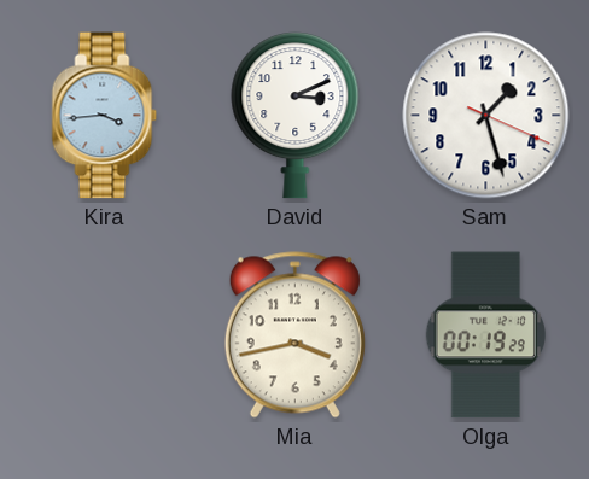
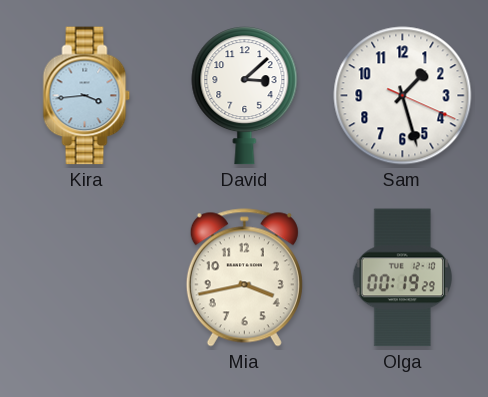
David: 3:11 -> 3:08 (245, 96)
